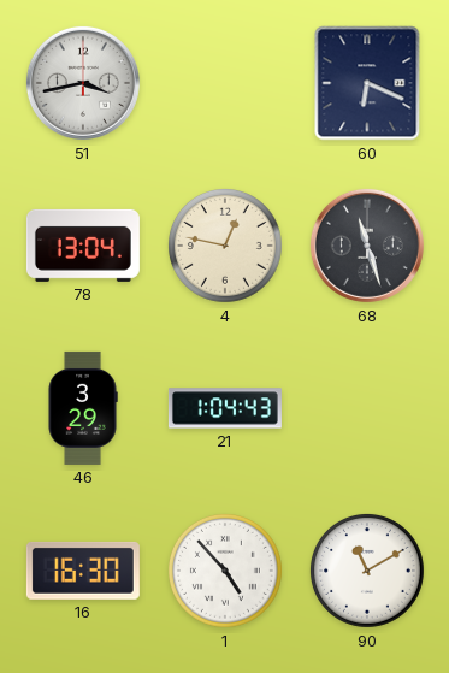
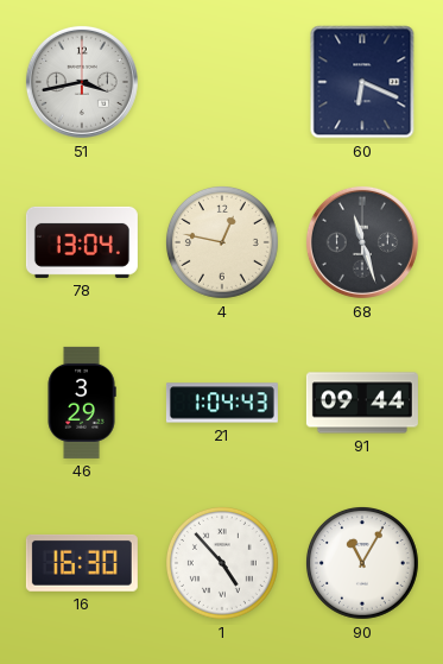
91: none -> 09:44 (362, 403)
90: 11:10 -> 11:05 (362, 563)
